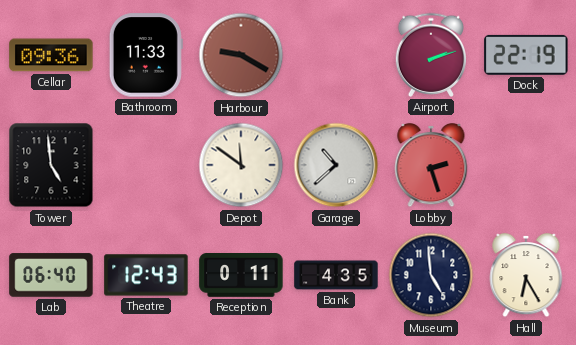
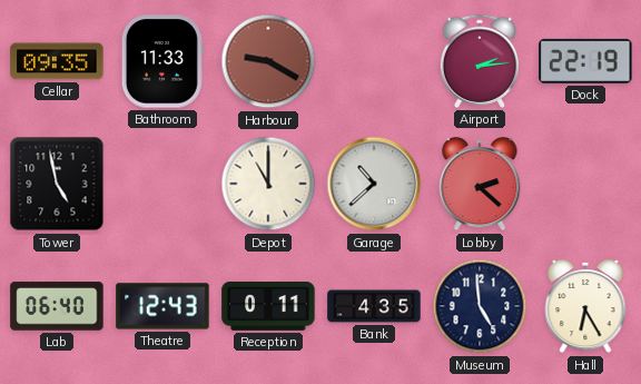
Cellar: 09:36 -> 09:35 (57, 61)
Airport: 2:12 -> 2:14 (480, 61)
Tower: 4:59 -> 4:58 (57, 184)
Depot: 11:51 -> 11:00 (268, 184)
Lobby: 2:27 -> 2:22 (480, 184)
